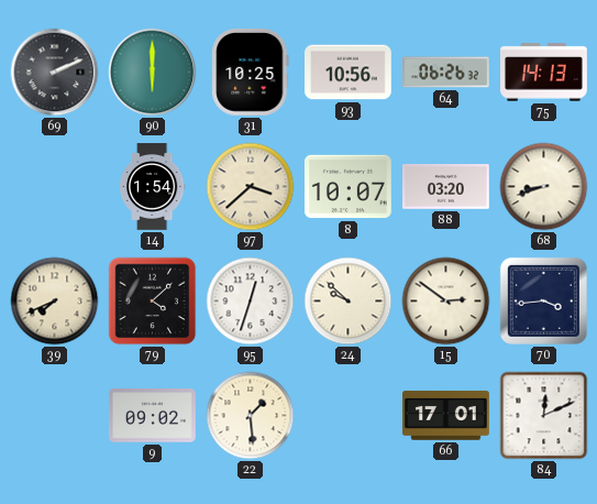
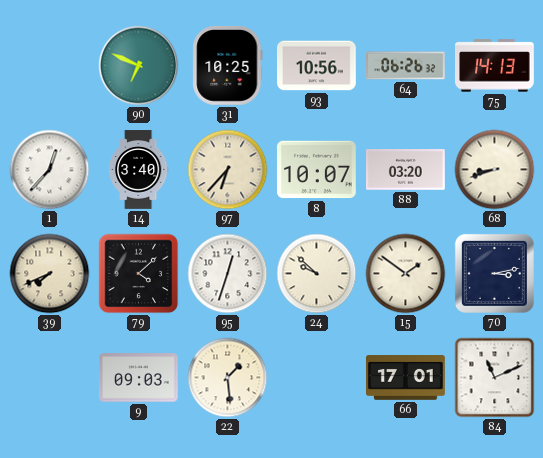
69: 2:11 -> none (55, 73)
90: 6:00 -> 6:49 (139, 66)
1: none -> 12:37 (50, 170)
14: 1:54 -> 3:40 (138, 170)
97: 3:38 -> 6:37 (228, 170)
15: 2:51 -> 1:51 (406, 274)
70: 3:44 -> 3:13 (494, 273)
9: 09:02 -> 09:03 (139, 378)
84: 12:11 -> 11:11 (495, 378)
